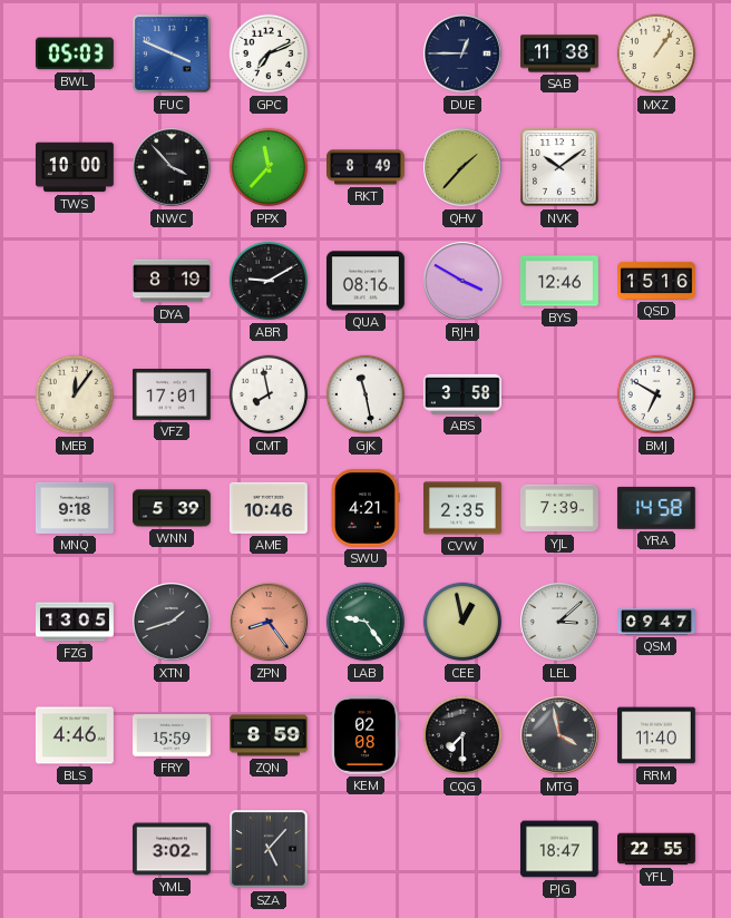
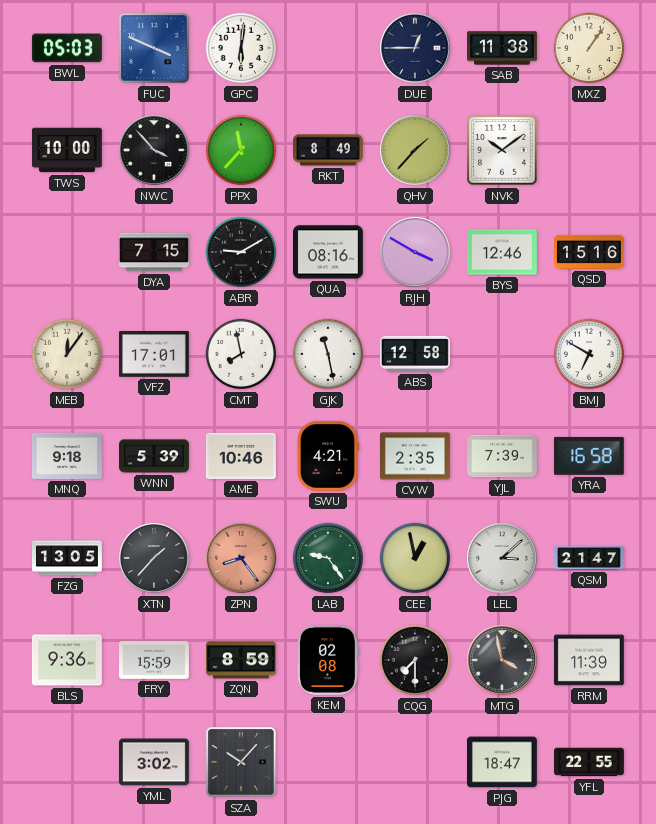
GPC: 7:11 -> 6:01 (241, 48)
DYA: 8:19 -> 7:15 (155, 252)
ABS: 3:58 -> 12:58 (415, 354)
YRA: 14:58 -> 16:58 (589, 456)
XTN: 1:42 -> 1:37 (154, 558)
QSM: 09:47 -> 21:47 (590, 558)
BLS: 4:46 -> 9:36 (67, 660)
RRM: 11:40 -> 11:39 (589, 660)
SZA: 5:07 -> 10:07 (241, 762)
